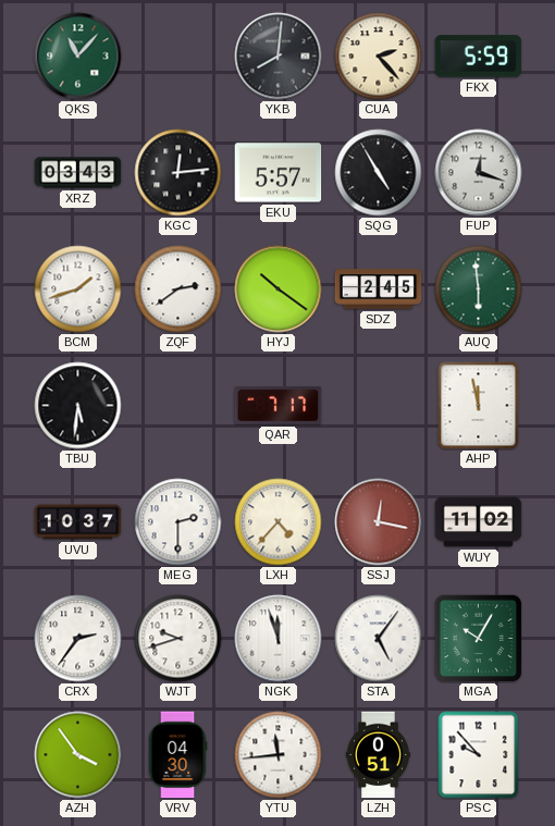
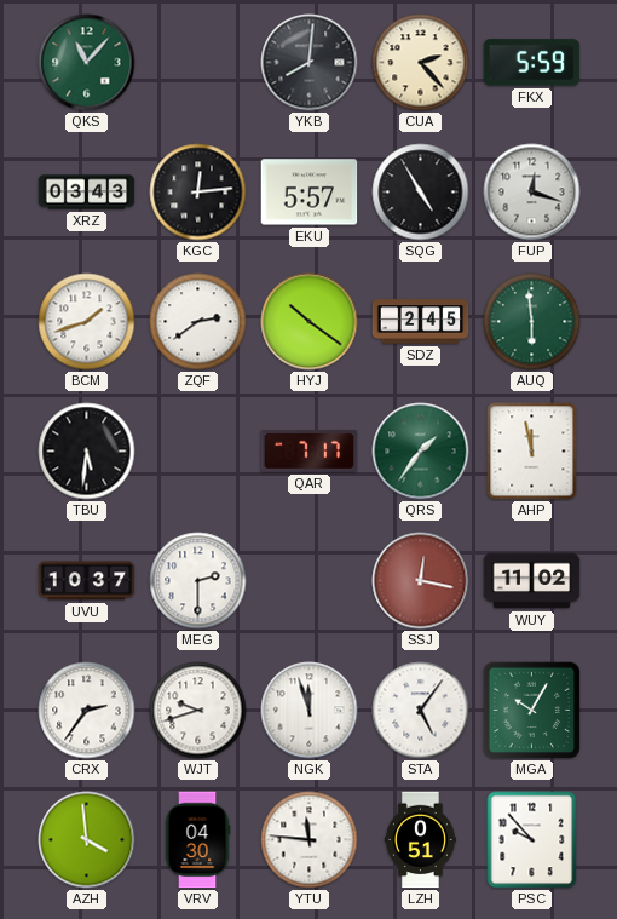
QRS: none -> 1:36 (421, 452)
LXH: 4:37 -> none (279, 522)
AZH: 3:54 -> 3:59 (87, 840)
YTU: 11:44 -> 11:46 (310, 840)
